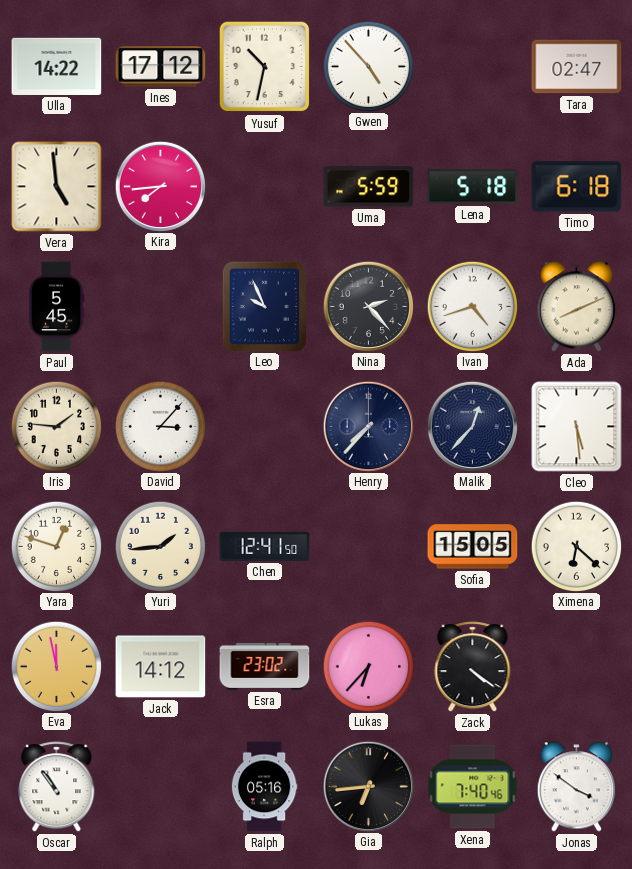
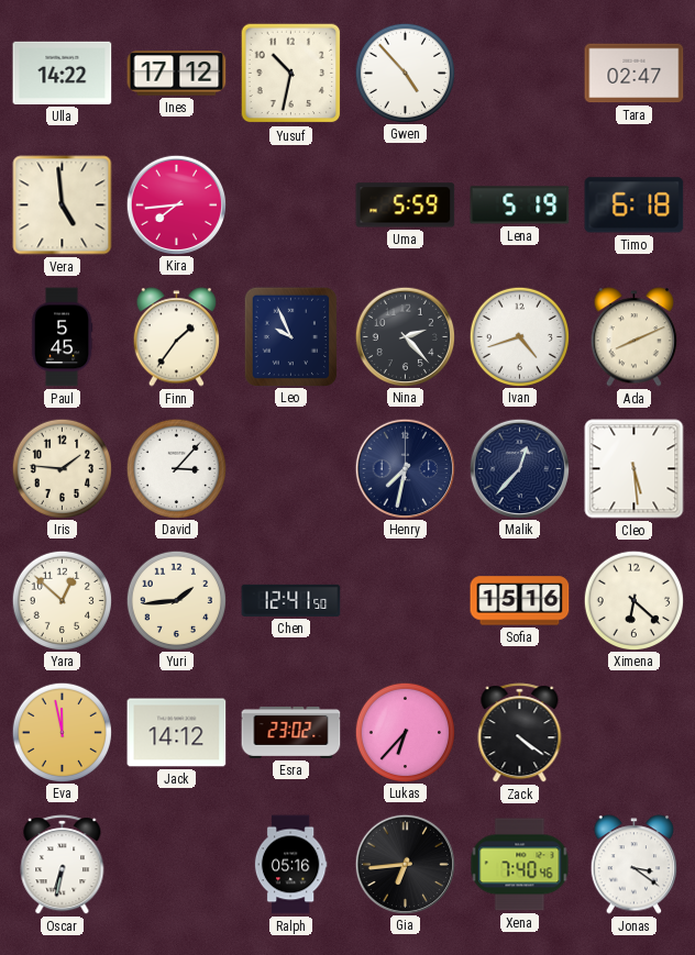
Lena: 5:18 -> 5:19 (520, 206)
Finn: none -> 1:36 (176, 337)
Henry: 7:37 -> 7:32 (405, 468)
Yara: 12:48 -> 12:52 (62, 600)
Sofia: 15:05 -> 15:16 (520, 601)
Oscar: 10:54 -> 6:32 (63, 865)
Jonas: 3:51 -> 3:21 (633, 865)
